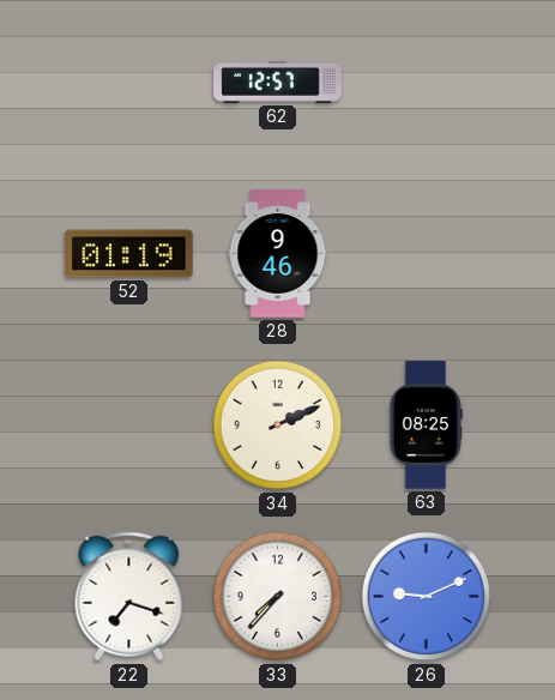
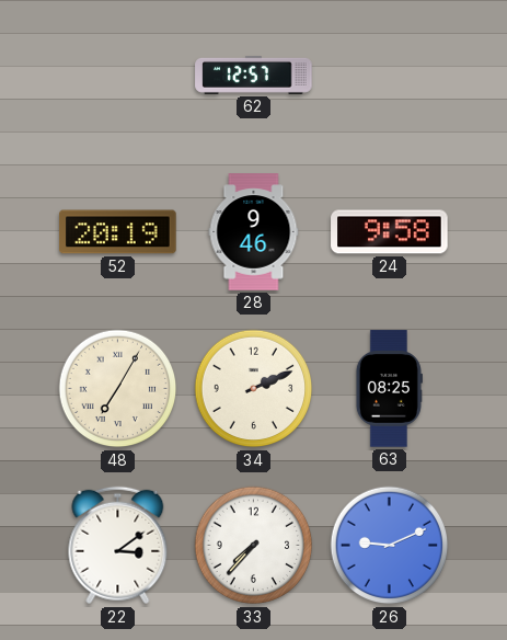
52: 01:19 -> 20:19 (118, 232)
24: none -> 9:58 (390, 232)
48: none -> 7:05 (118, 389)
22: 7:18 -> 3:09 (118, 546)
